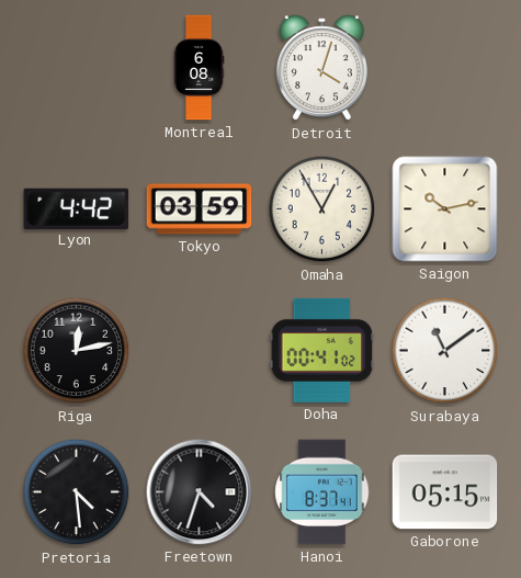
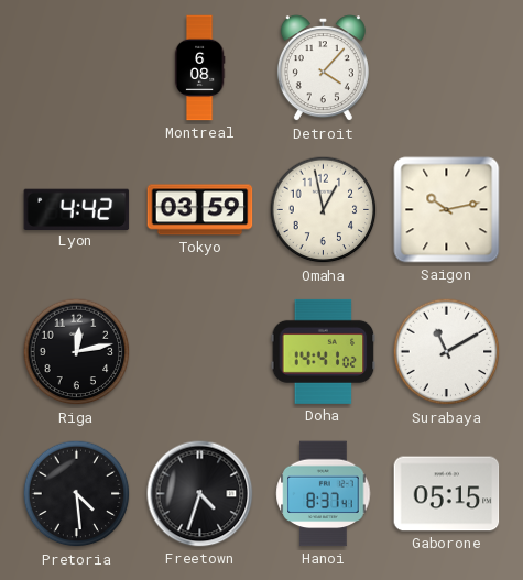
Detroit: 4:03 -> 4:07 (323, 68)
Omaha: 12:55 -> 12:58 (324, 210)
Doha: 00:41 -> 14:41 (324, 351)
Surabaya: 11:09 -> 11:10 (447, 352)
